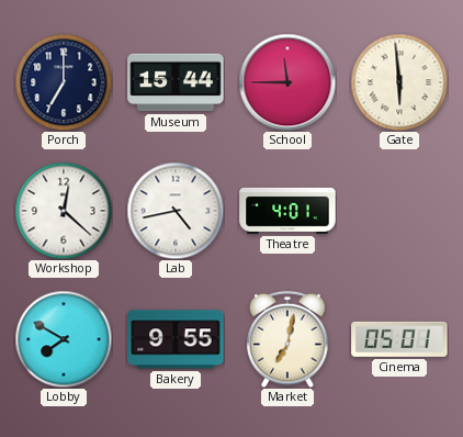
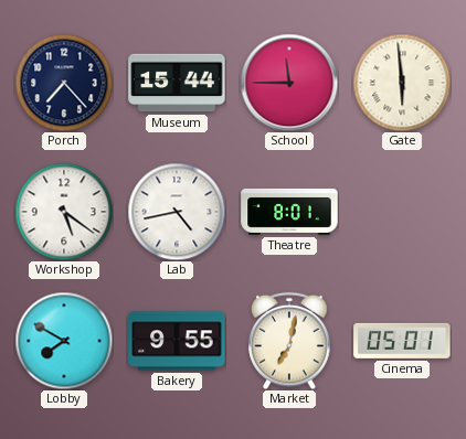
Porch: 7:00 -> 7:23 (64, 83)
Workshop: 12:22 -> 5:21 (64, 212)
Theatre: 4:01 -> 8:01 (289, 212)
